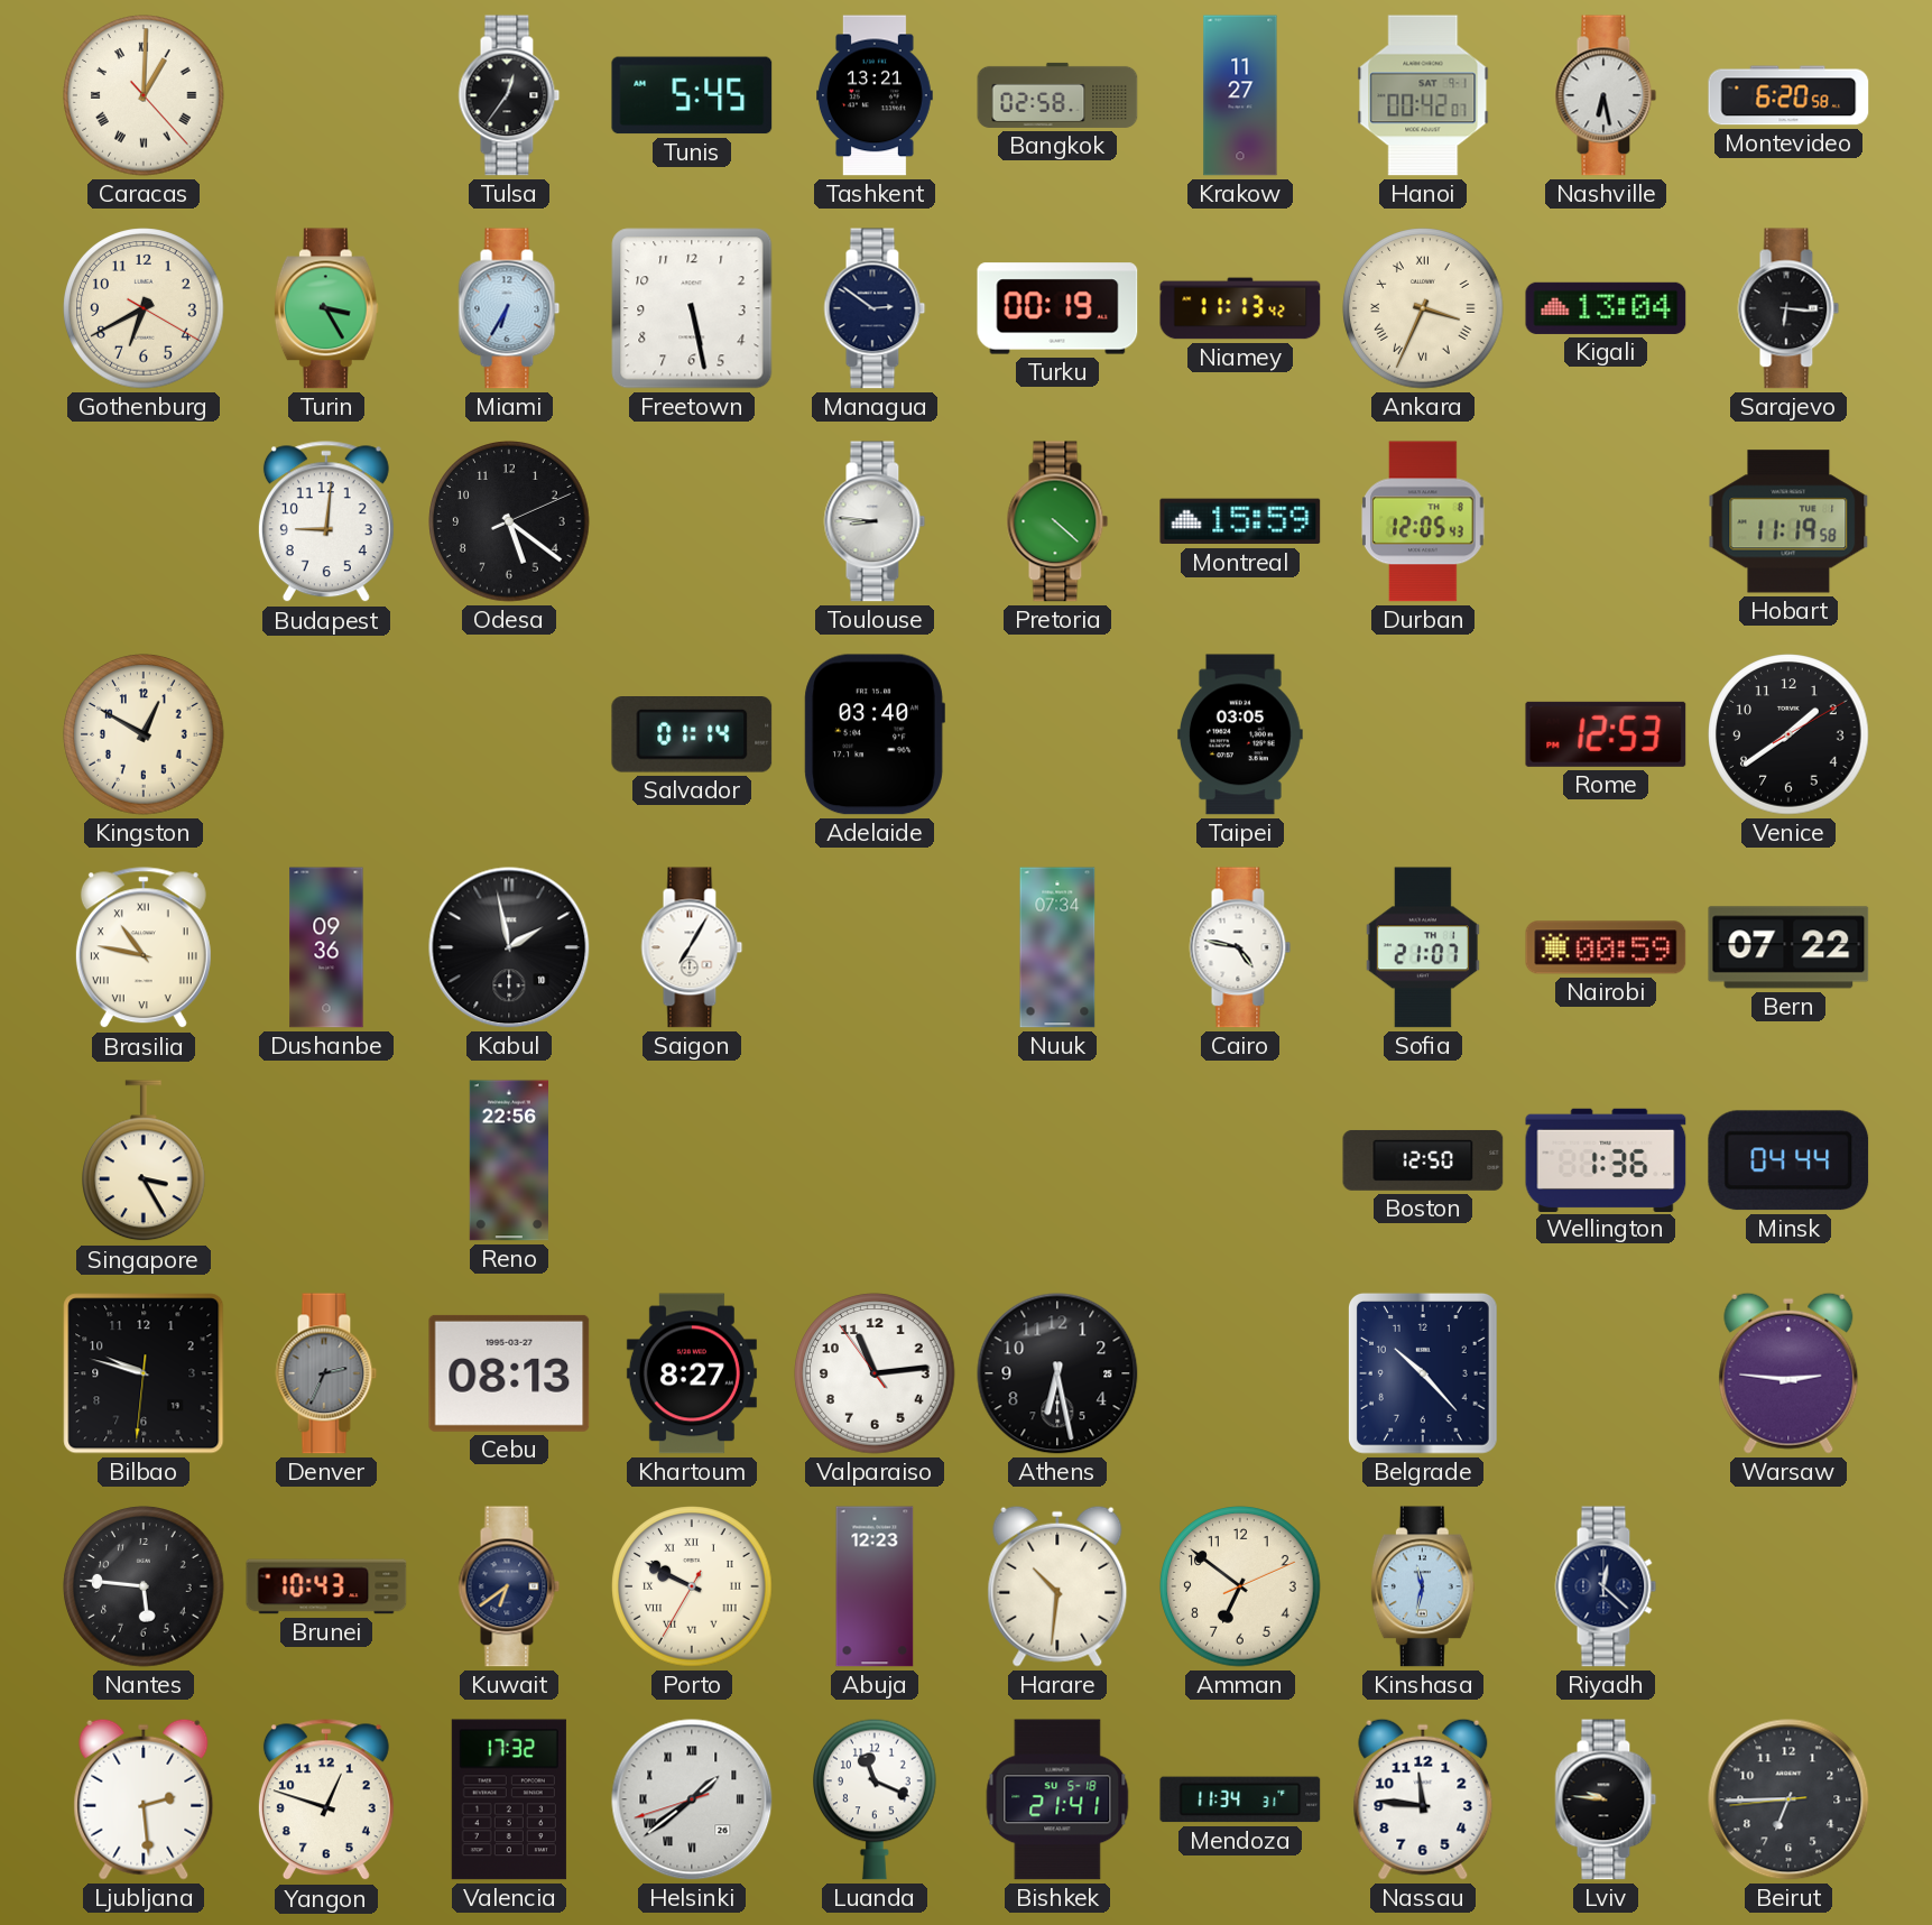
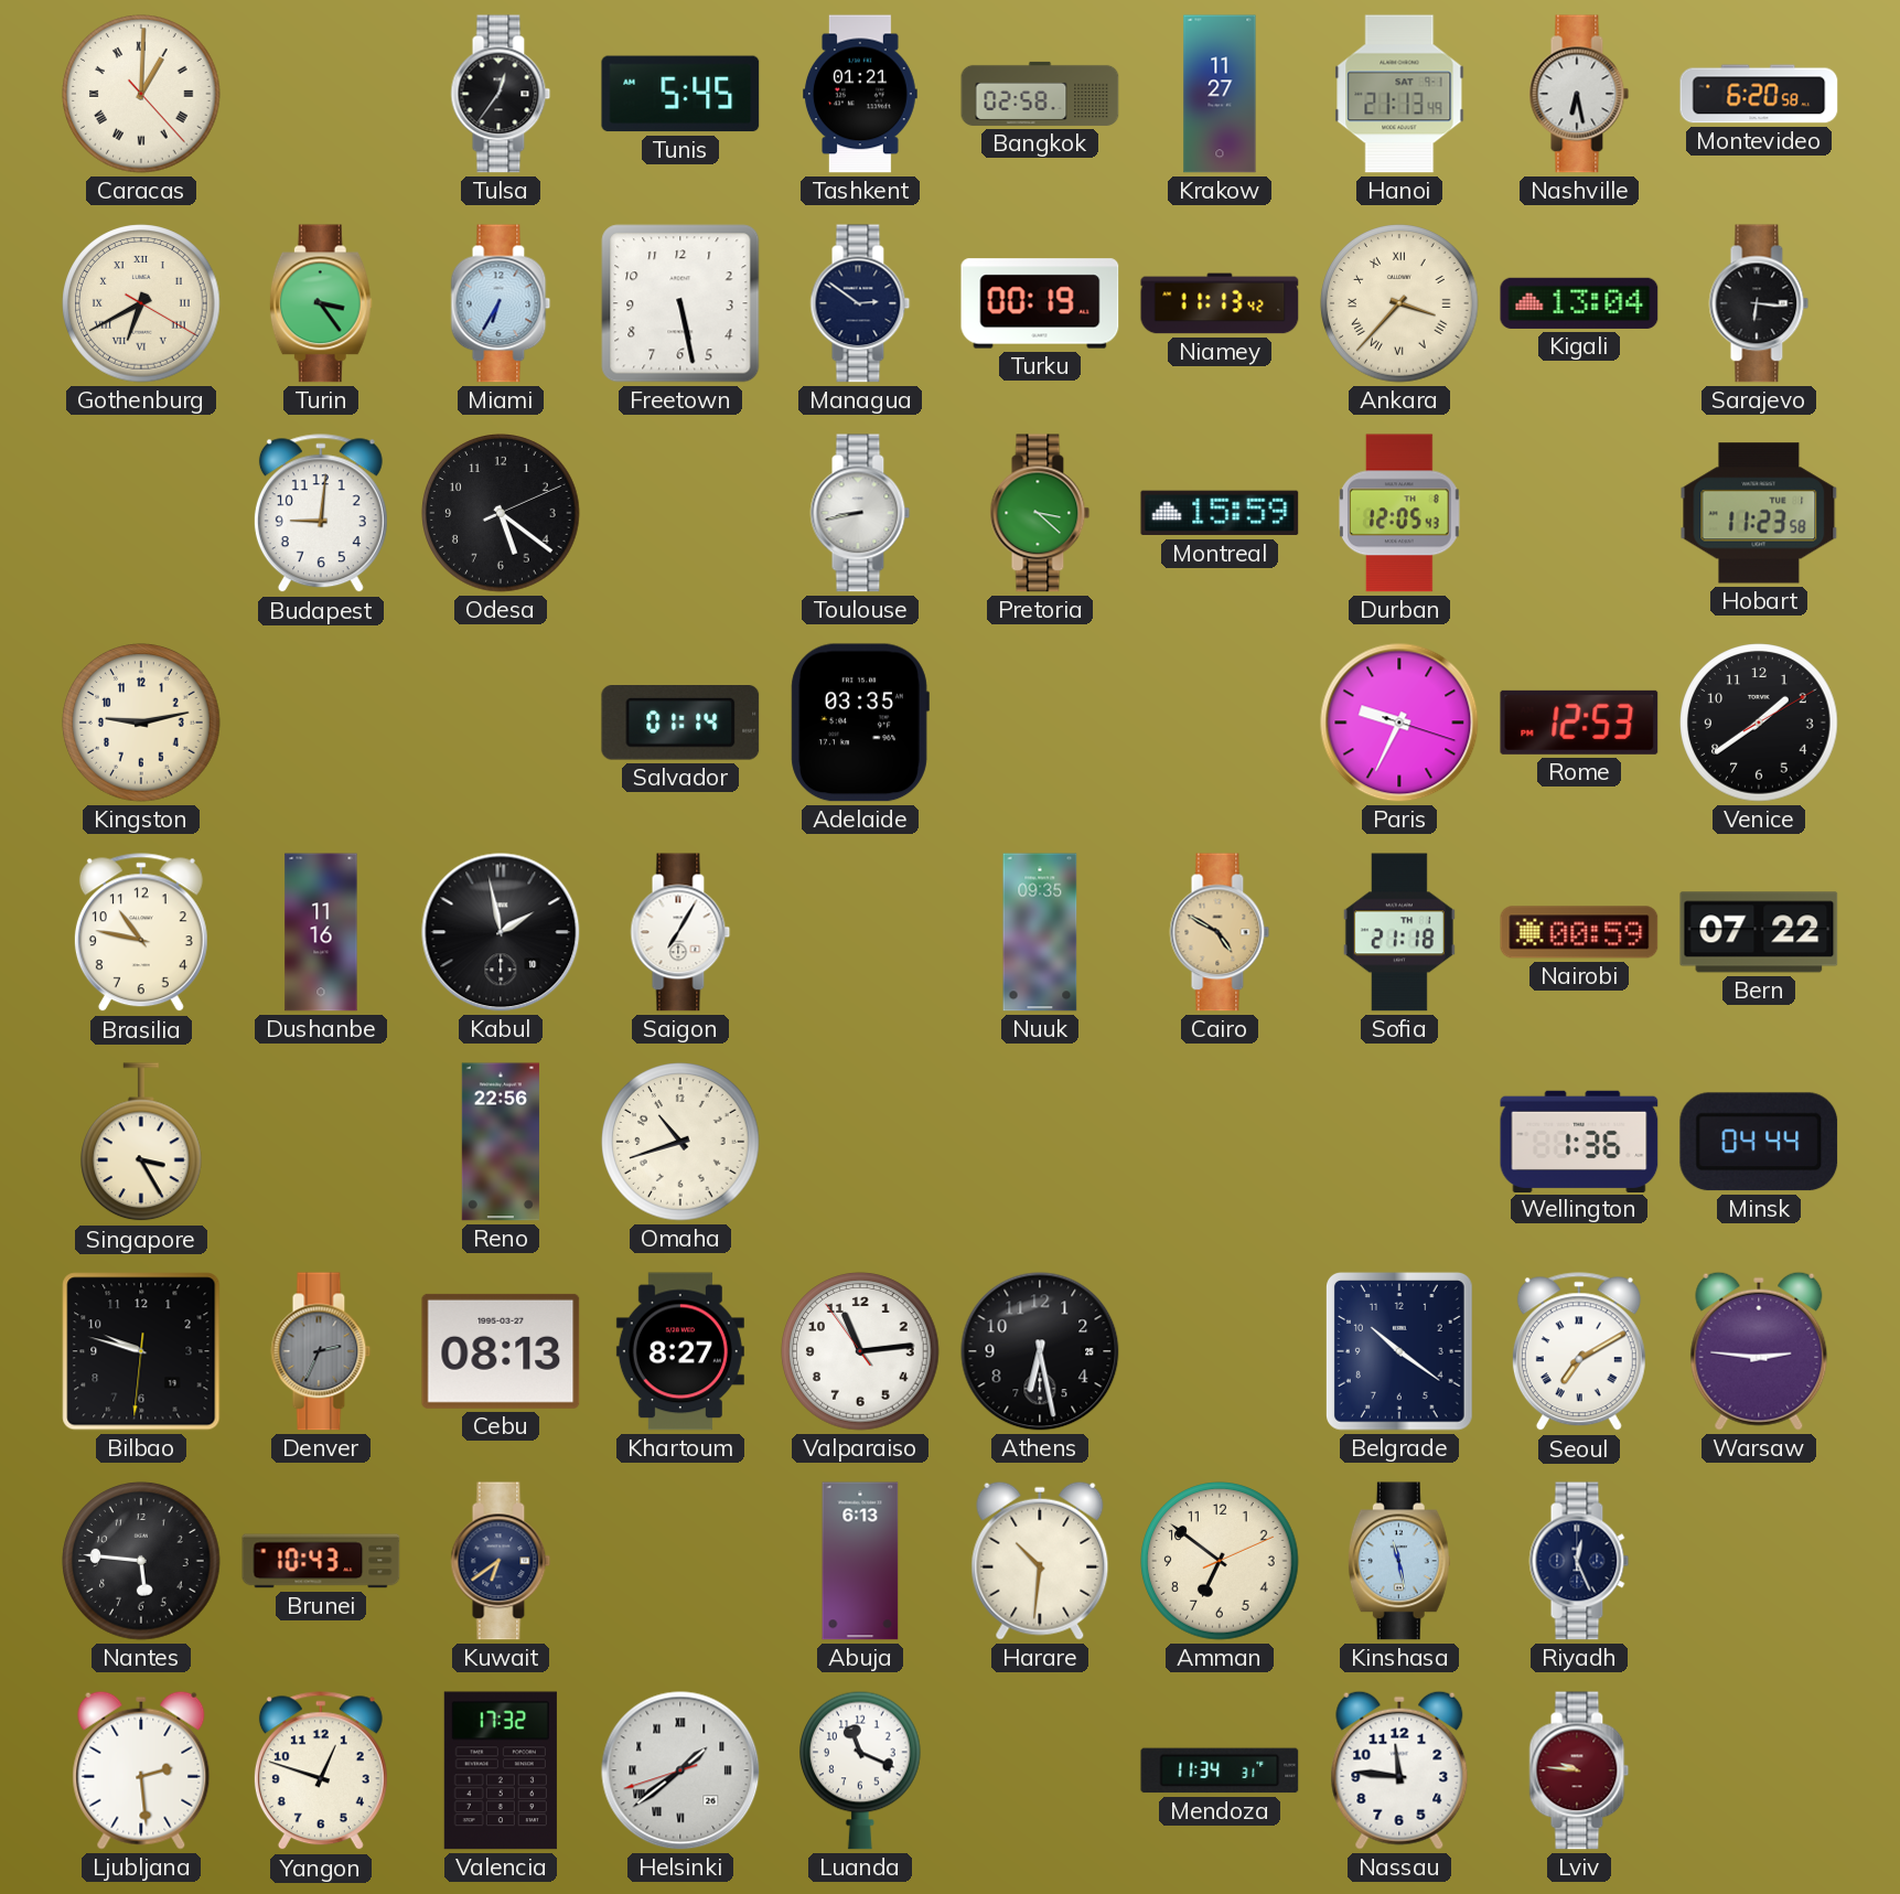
Tashkent: 13:21 -> 01:21 (861, 94)
Hanoi: 00:42 -> 21:13 (1399, 94)
Gothenburg numerals: Arabic -> Roman (141, 303)
Turin: 3:25 -> 3:24 (321, 303)
Ankara: 3:34 -> 3:37 (1399, 303)
Toulouse: 8:46 -> 8:43 (860, 513)
Pretoria: 4:22 -> 3:22 (1040, 513)
Hobart: 11:19 -> 11:23 (1759, 513)
Kingston: 12:50 -> 9:13 (141, 723)
Adelaide: 03:40 -> 03:35 (860, 723)
Taipei: 03:05 -> none (1240, 734)
Paris: none -> 9:34 (1399, 723)
Brasilia numerals: Roman -> Arabic (141, 933)
Dushanbe: 09:36 -> 11:16 (321, 932)
Nuuk: 07:34 -> 09:35 (1040, 932)
Cairo: 4:47 -> 4:50 (1220, 932)
Cairo dial: white -> champagne (1220, 932)
Sofia: 21:07 -> 21:18 (1399, 932)
Omaha: none -> 10:42 (680, 1142)
Boston: 12:50 -> none (1423, 1160)
Belgrade: 10:23 -> 10:21 (1399, 1351)
Seoul: none -> 7:10 (1579, 1352)
Porto: 9:49 -> none (692, 1586)
Abuja: 12:23 -> 6:13 (860, 1561)
Kinshasa: 11:32 -> 11:28 (1399, 1561)
Riyadh: 12:22 -> 12:26 (1579, 1561)
Bishkek: 21:41 -> none (1057, 1799)
Lviv dial: black -> burgundy (1579, 1770)
Beirut: 6:44 -> none (1788, 1799)
